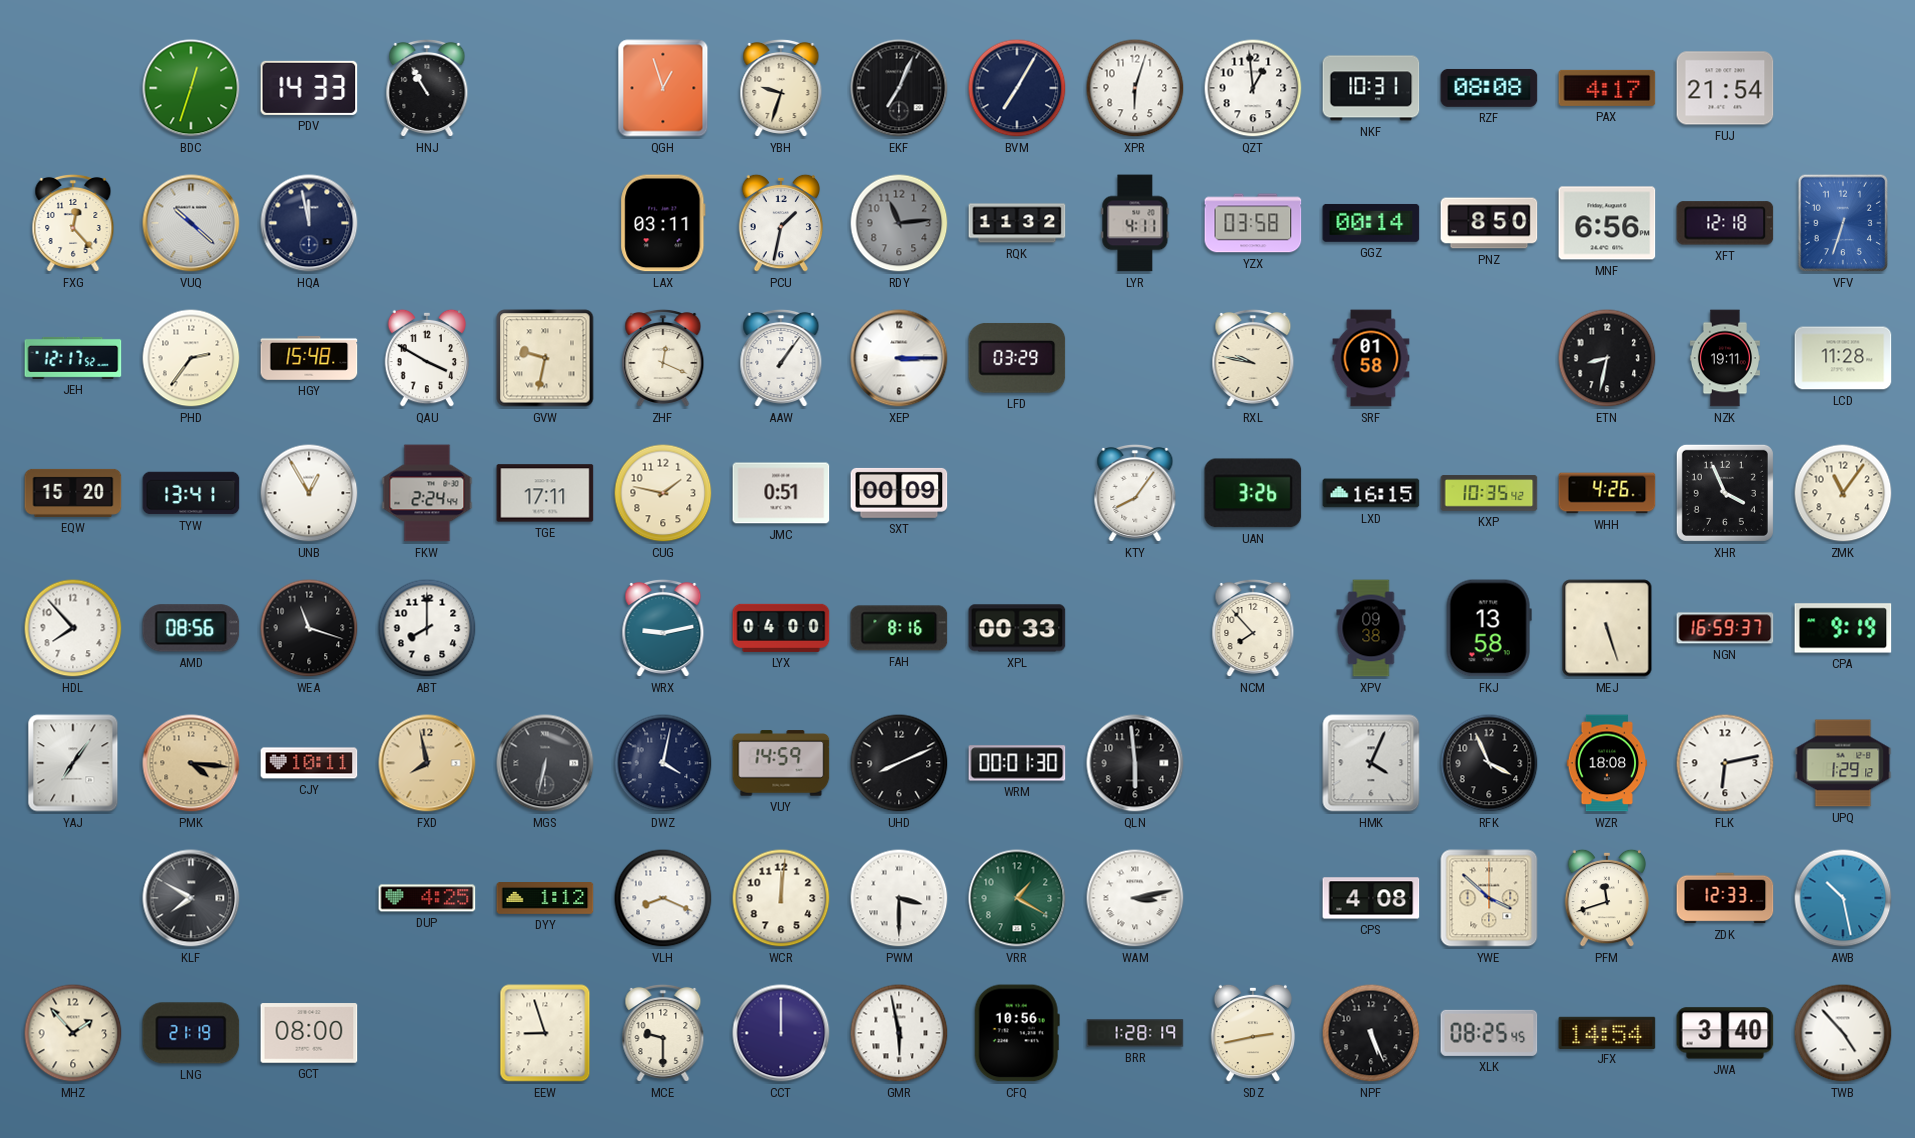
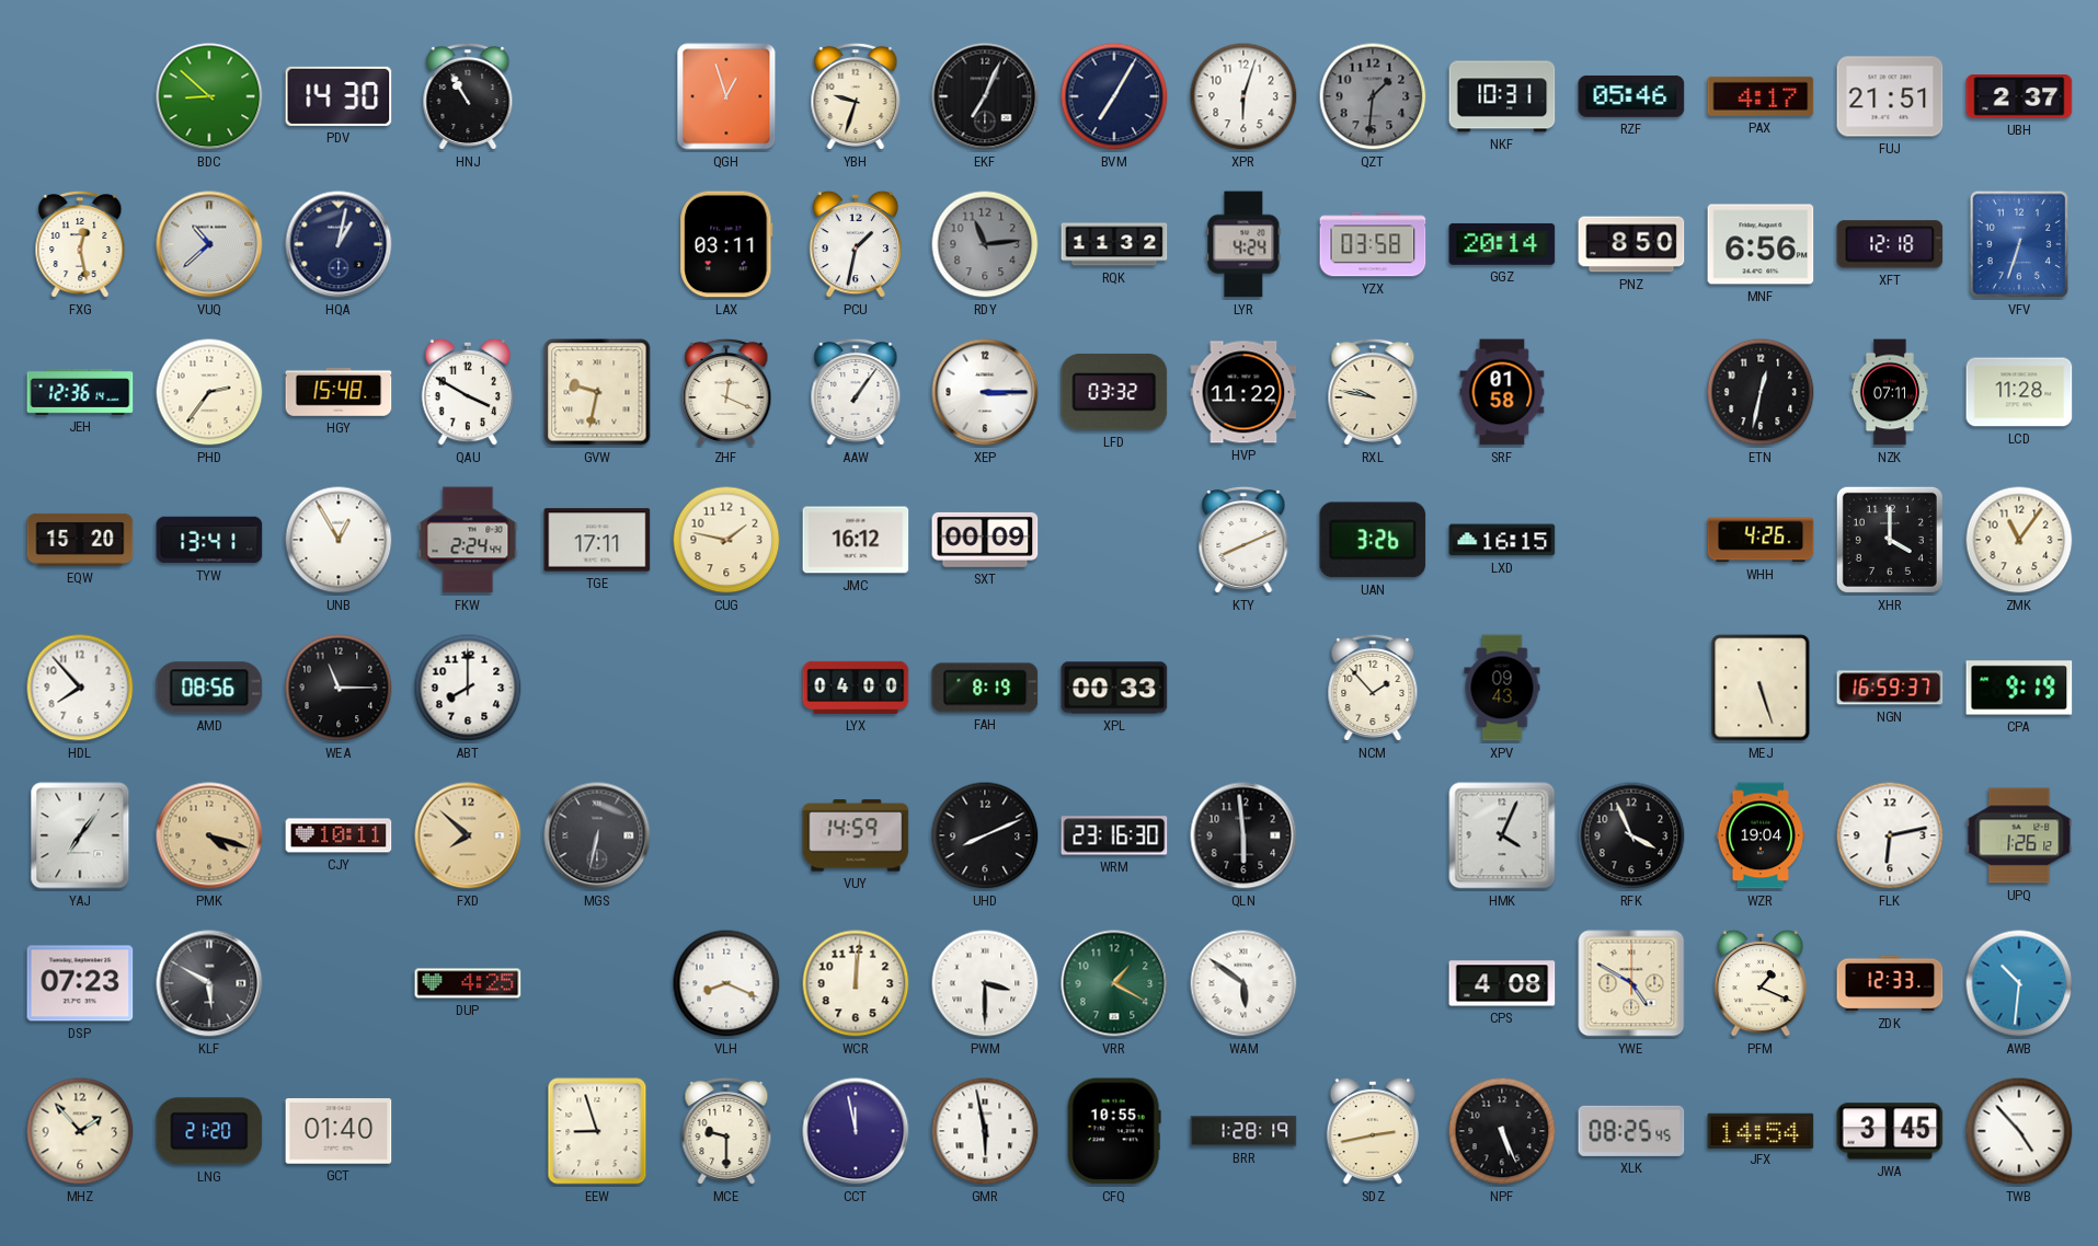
BDC: 12:33 -> 8:52 (209, 96)
PDV: 14:33 -> 14:30 (339, 96)
QZT: 12:59 -> 1:31 (1373, 96)
QZT dial: white -> grey (1373, 96)
RZF: 08:08 -> 05:46 (1631, 96)
FUJ: 21:54 -> 21:51 (1890, 96)
UBH: none -> 2:37 (2019, 97)
FXG: 12:23 -> 12:28 (80, 244)
VUQ: 10:22 -> 10:38 (209, 244)
HQA: 11:58 -> 1:02 (339, 244)
LYR: 4:11 -> 4:24 (1243, 244)
GGZ: 00:14 -> 20:14 (1502, 244)
JEH: 12:17 -> 12:36 (80, 392)
LFD: 03:29 -> 03:32 (1114, 392)
HVP: none -> 11:22 (1243, 392)
ETN: 8:32 -> 12:32 (1761, 392)
NZK: 19:11 -> 07:11 (1890, 392)
JMC: 0:51 -> 16:12 (856, 540)
KTY: 8:06 -> 8:11 (1243, 540)
KXP: 10:35 -> none (1489, 493)
XHR: 3:56 -> 4:00 (1890, 540)
WEA: 11:18 -> 11:15 (339, 688)
WRX: 9:13 -> none (663, 628)
FAH: 8:16 -> 8:19 (985, 688)
NCM: 7:53 -> 1:53 (1373, 688)
XPV: 09:38 -> 09:43 (1502, 688)
FKJ: 13:58 -> none (1489, 628)
PMK: 4:16 -> 4:18 (209, 835)
FXD: 7:58 -> 7:52 (468, 835)
DWZ: 4:02 -> none (663, 763)
WRM: 00:01 -> 23:16 (1114, 835)
WZR: 18:08 -> 19:04 (1761, 835)
UPQ: 1:29 -> 1:26 (2019, 835)
DSP: none -> 07:23 (80, 983)
KLF: 7:50 -> 5:50 (209, 983)
DYY: 1:12 -> none (545, 899)
WAM: 3:13 -> 5:51 (1243, 983)
YWE: 3:52 -> 4:50 (1631, 983)
PFM: 11:42 -> 1:19 (1761, 983)
AWB: 10:28 -> 10:31 (2019, 983)
LNG: 21:19 -> 21:20 (209, 1131)
GCT: 08:00 -> 01:40 (339, 1131)
CCT: 12:00 -> 11:58 (856, 1131)
CFQ: 10:56 -> 10:55 (1114, 1131)
JWA: 3:40 -> 3:45 (1890, 1131)
